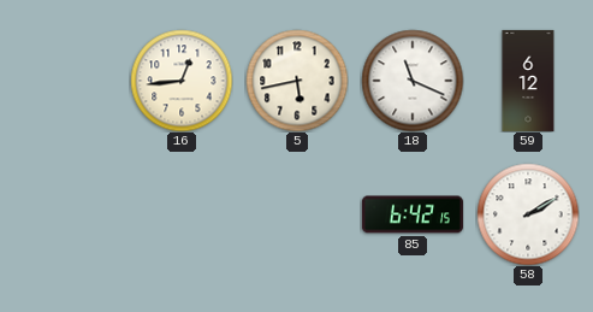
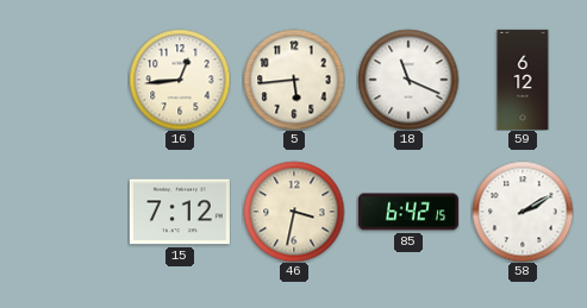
5: 5:43 -> 5:44 (294, 80)
15: none -> 7:12 (180, 212)
46: none -> 3:32 (294, 212)
